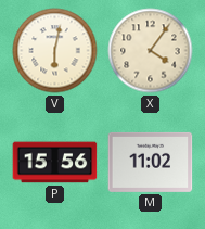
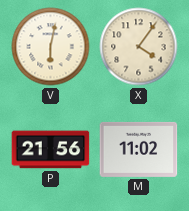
P: 15:56 -> 21:56 (51, 150)
